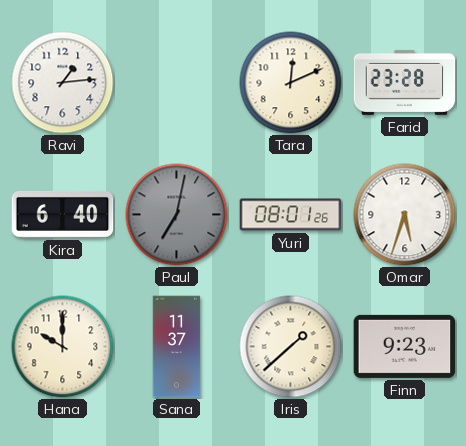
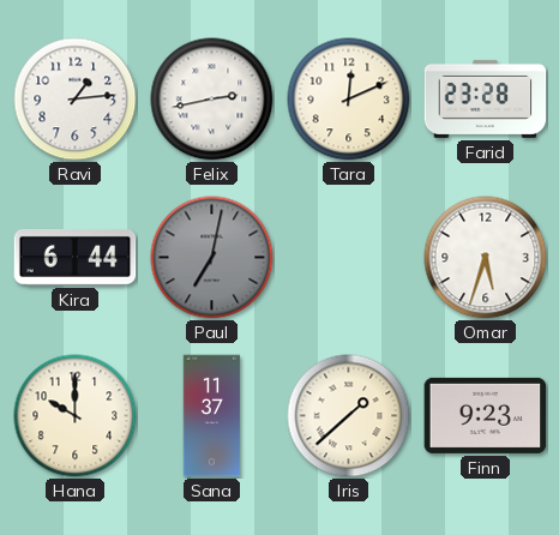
Felix: none -> 2:43 (212, 100)
Kira: 6:40 -> 6:44 (76, 257)
Yuri: 08:01 -> none (291, 215)
